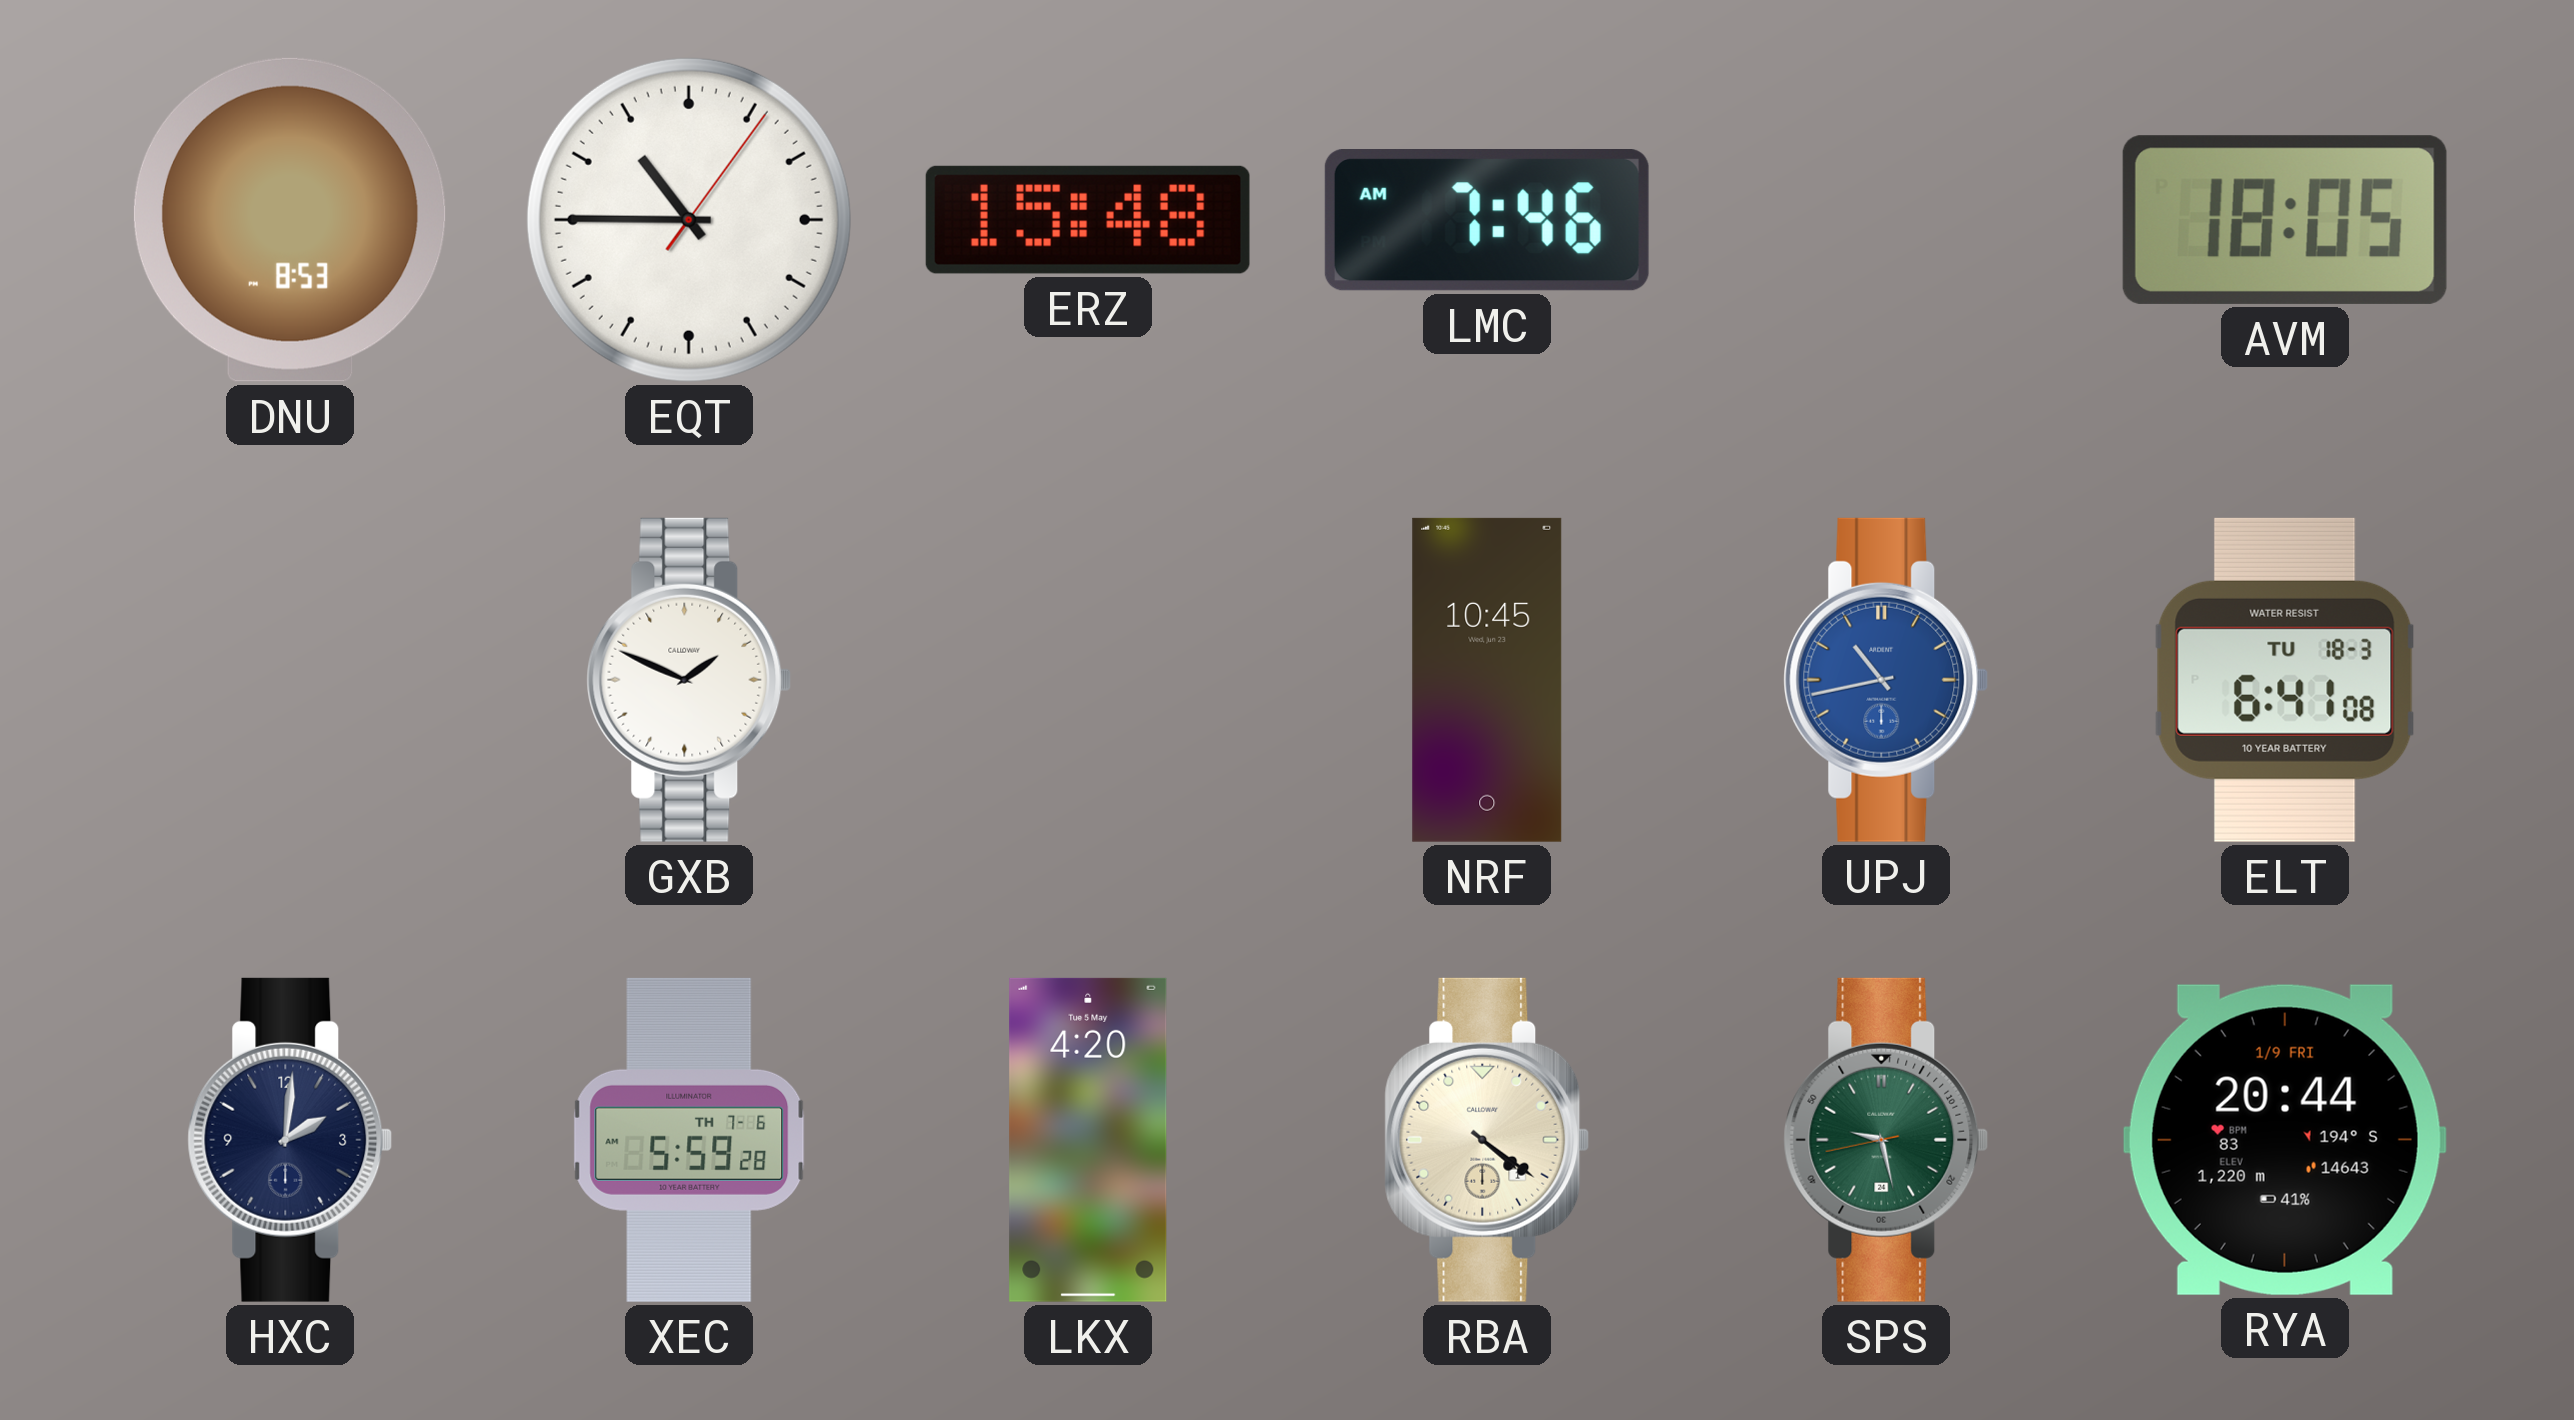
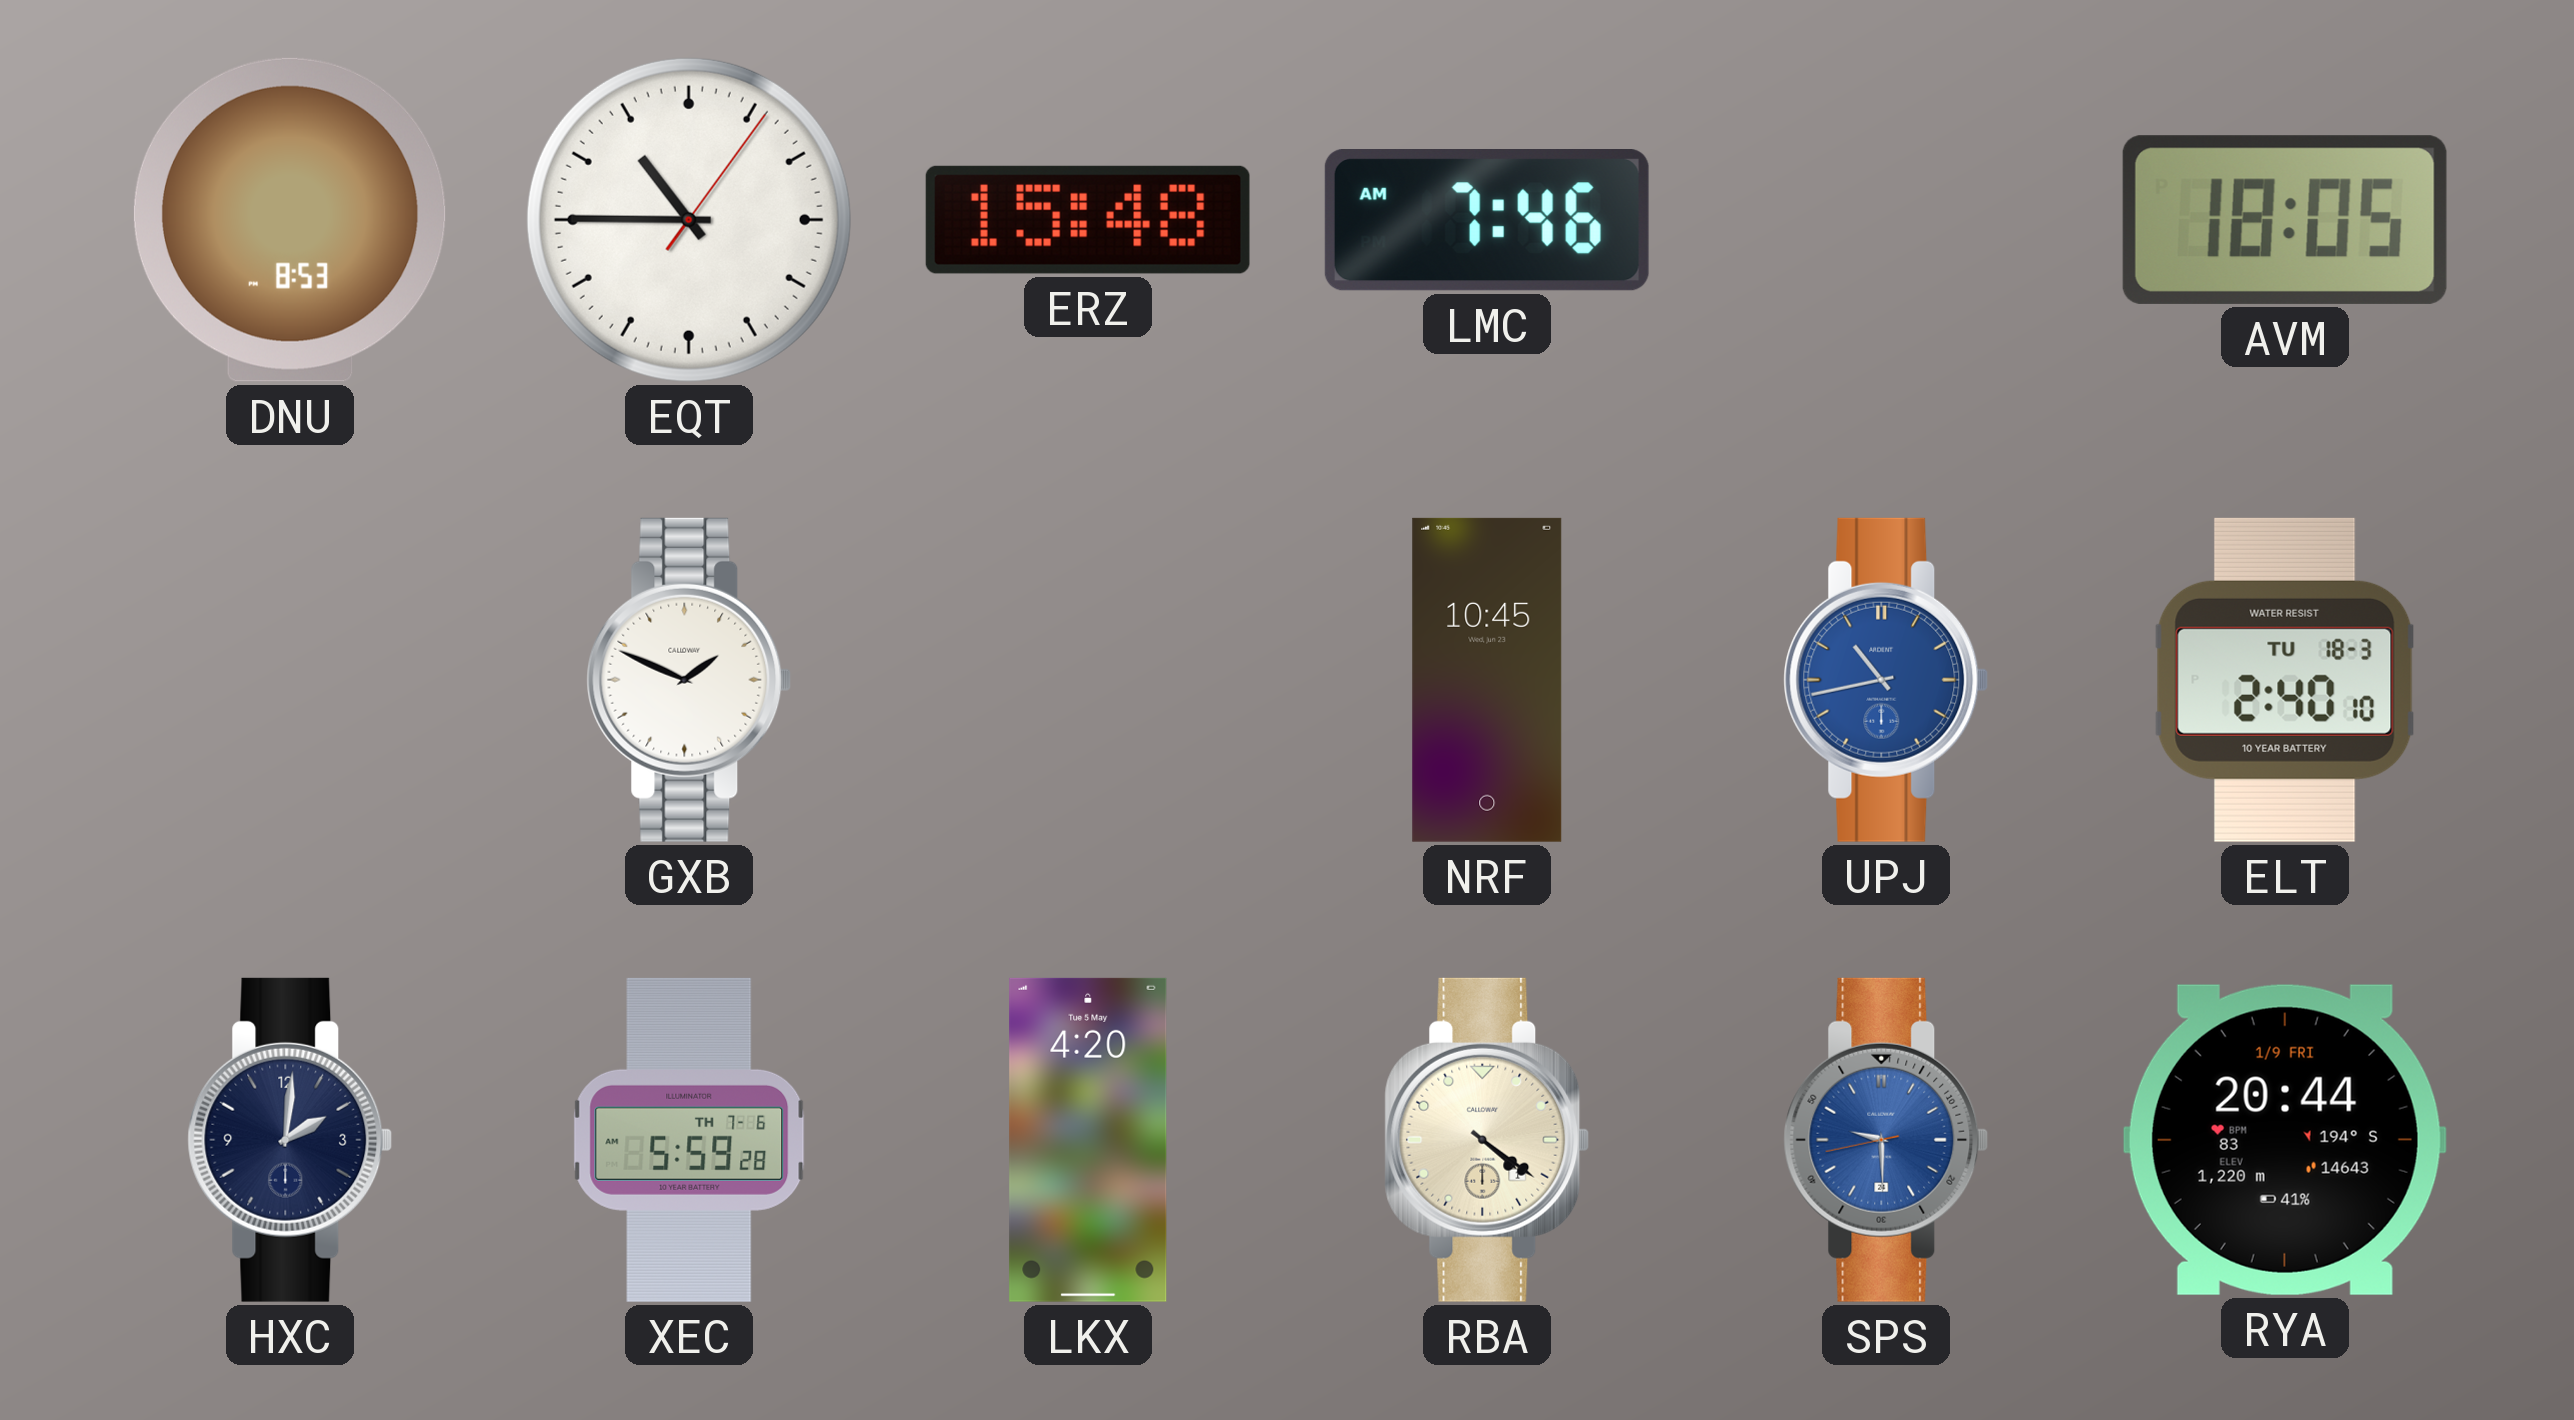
ELT: 6:41 -> 2:40 (2285, 680)
SPS: 9:27 -> 9:29 (1886, 1140)
SPS dial: green -> blue (1886, 1140)
